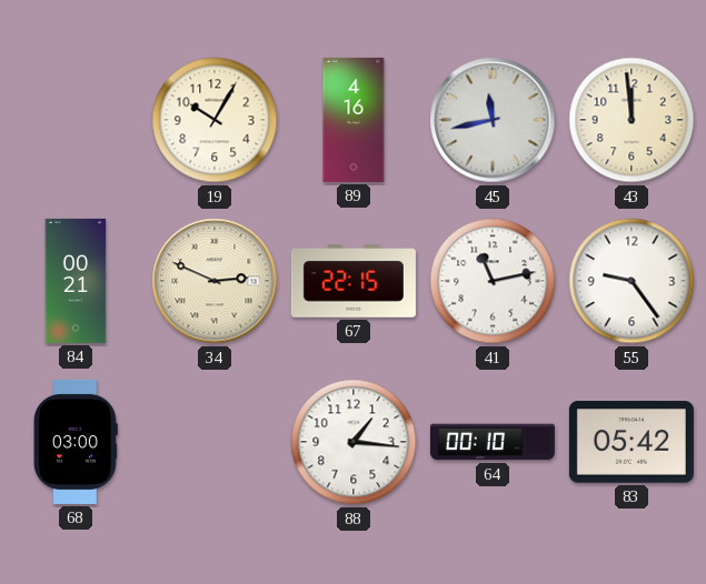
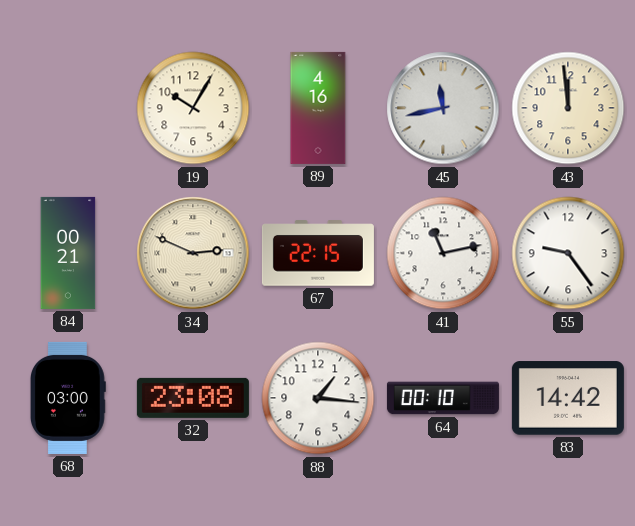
32: none -> 23:08 (193, 398)
83: 05:42 -> 14:42 (568, 398)
